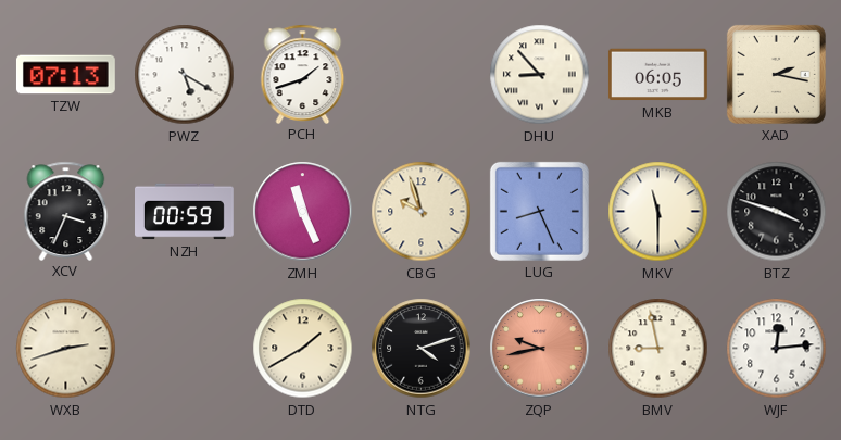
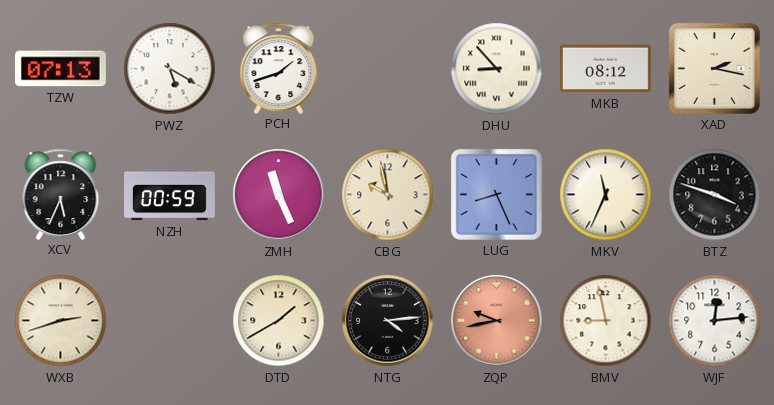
MKB: 06:05 -> 08:12 (605, 69)
XCV: 3:34 -> 5:34 (61, 194)
CBG: 9:57 -> 9:58 (388, 195)
MKV: 11:30 -> 11:34 (606, 195)
NTG: 4:12 -> 4:14 (388, 321)
